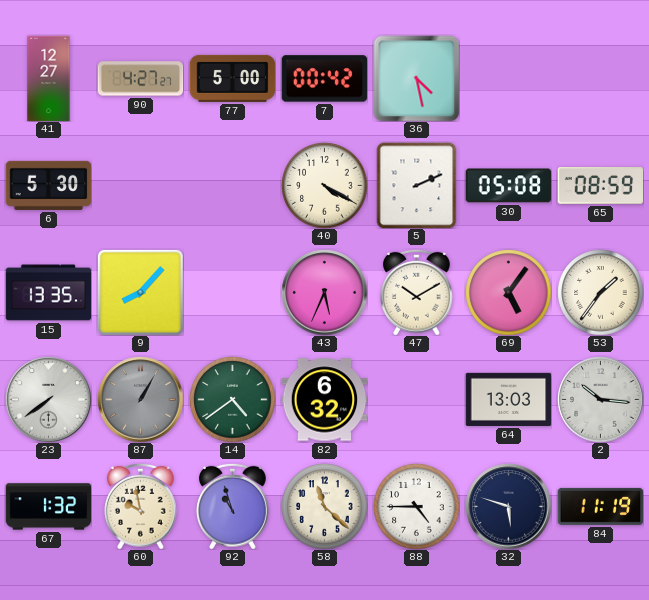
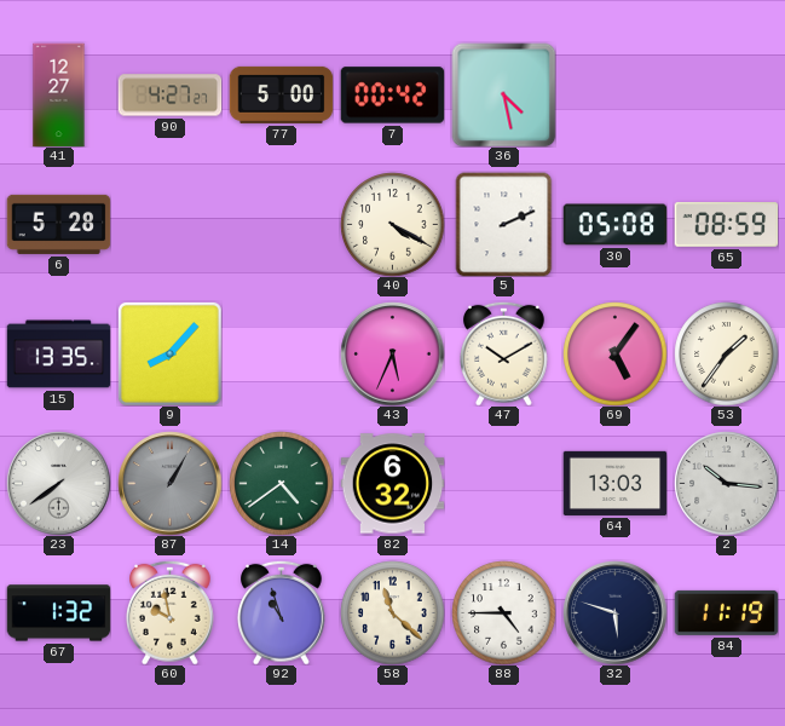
6: 5:30 -> 5:28 (58, 224)
